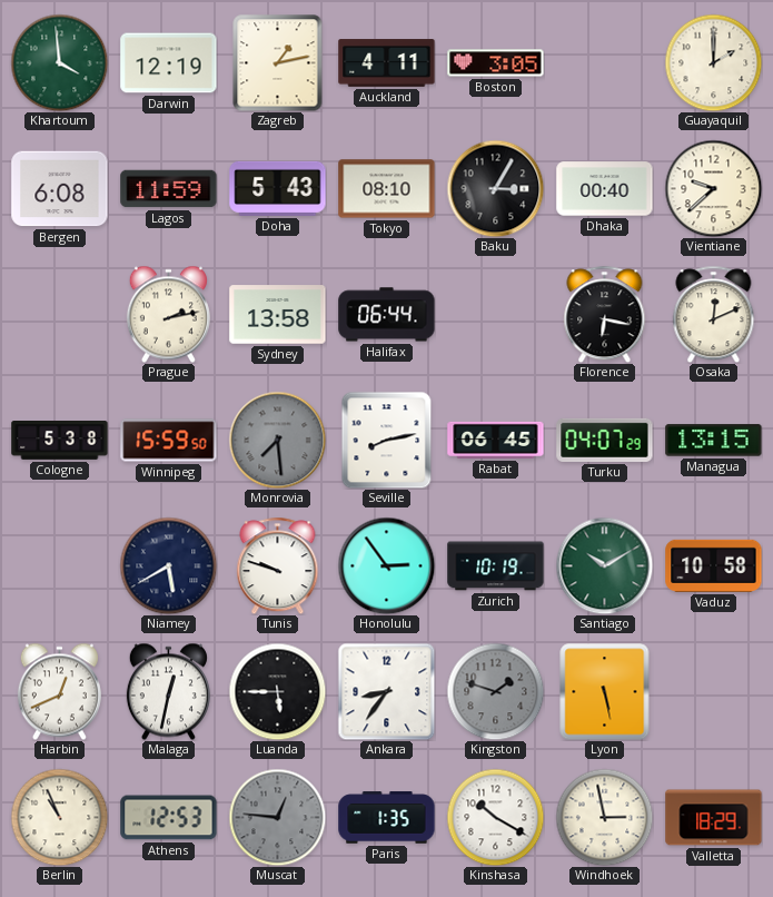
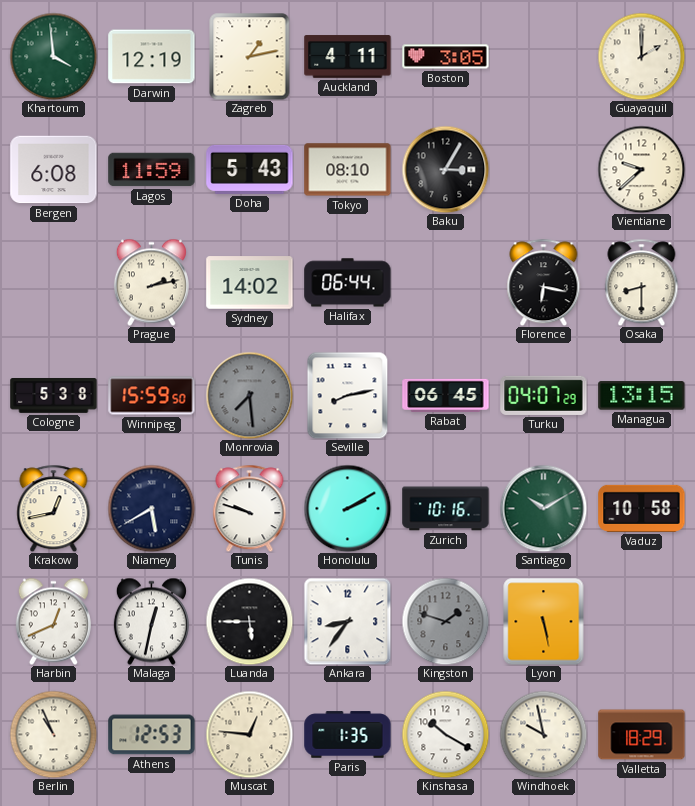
Dhaka: 00:40 -> none (605, 189)
Sydney: 13:58 -> 14:02 (250, 283)
Osaka: 12:11 -> 8:30 (642, 282)
Krakow: none -> 12:43 (54, 508)
Honolulu: 2:54 -> 2:10 (347, 508)
Zurich: 10:19 -> 10:16 (446, 509)
Muscat dial: grey -> cream (249, 734)
Windhoek: 2:58 -> 9:58 (543, 734)
